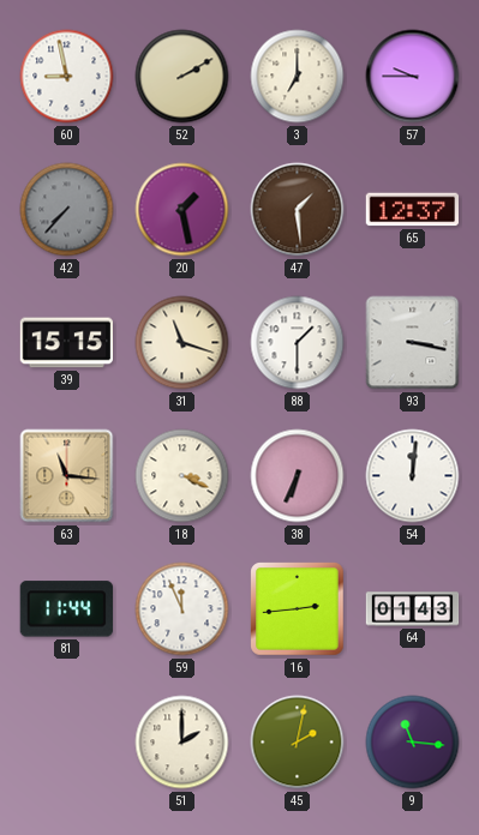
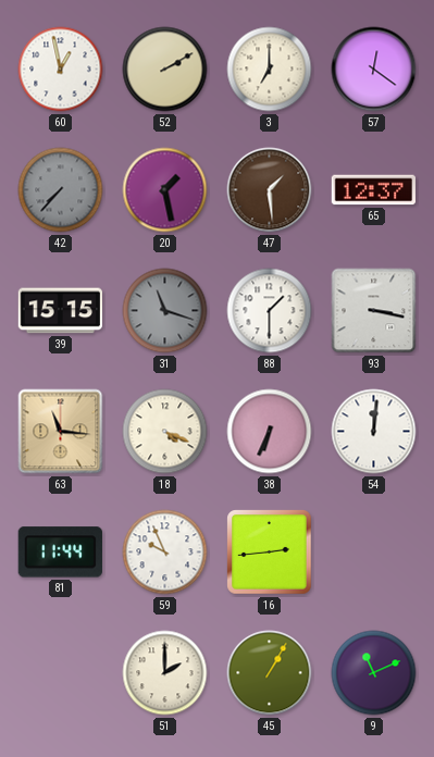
60: 8:58 -> 12:58 (61, 70)
57: 9:45 -> 12:21 (374, 70)
31 dial: cream -> grey (165, 311)
18: 3:19 -> 4:19 (165, 432)
59: 11:56 -> 9:56 (165, 553)
64: 01:43 -> none (413, 609)
45: 2:02 -> 1:05 (270, 673)
9: 11:16 -> 11:11 (374, 673)
